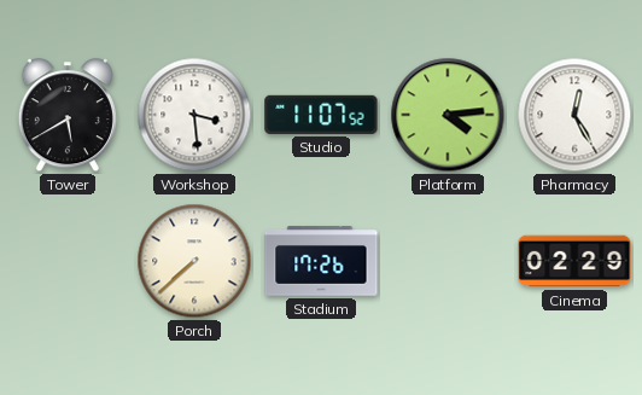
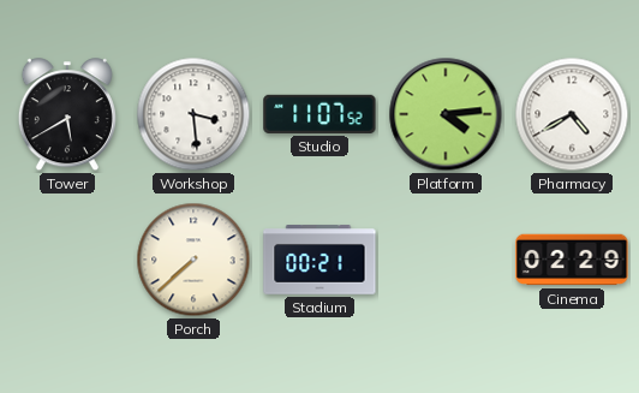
Pharmacy: 12:25 -> 4:40 (572, 114)
Stadium: 17:26 -> 00:21 (319, 260)
